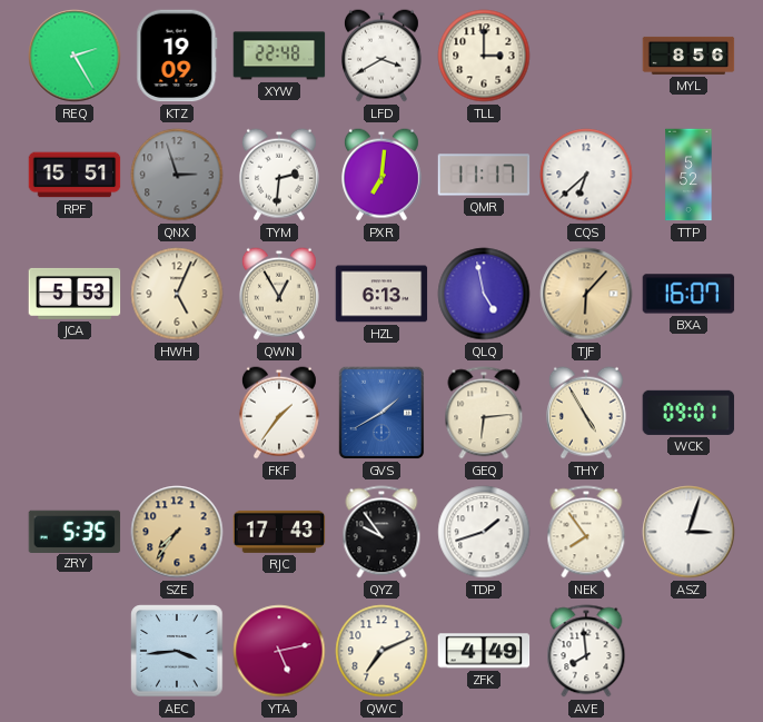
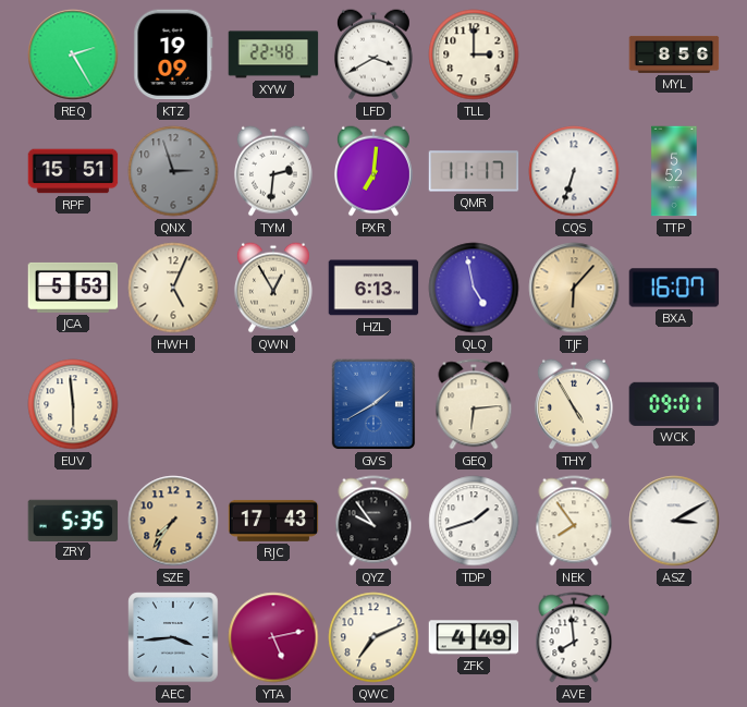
CQS: 6:38 -> 6:33 (574, 171)
EUV: none -> 5:59 (73, 404)
FKF: 1:36 -> none (279, 413)
ASZ: 3:03 -> 3:10 (674, 521)
